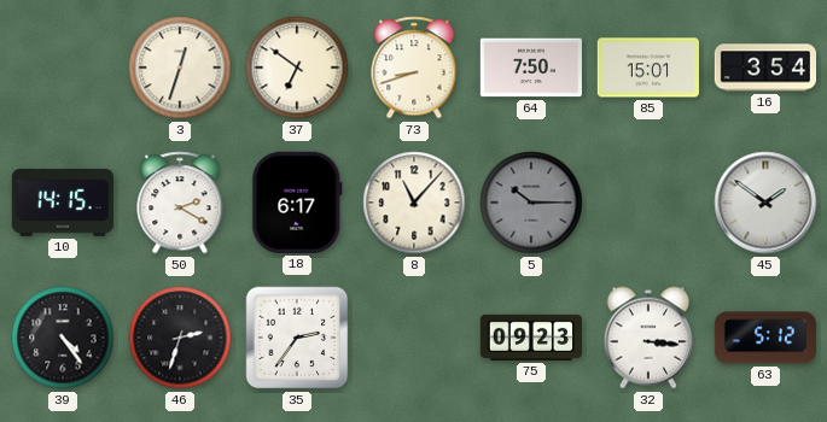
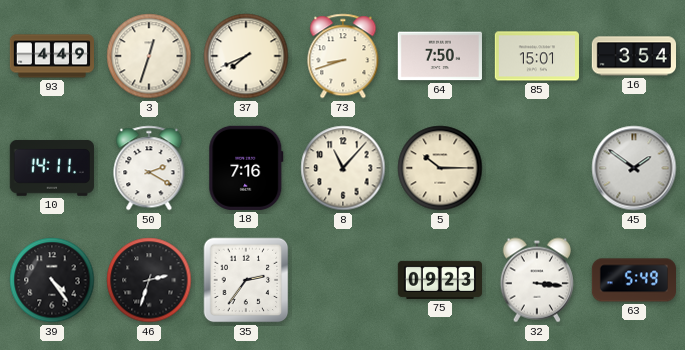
93: none -> 4:49 (51, 56)
37: 6:51 -> 7:41 (246, 56)
10: 14:15 -> 14:11 (52, 169)
18: 6:17 -> 7:16 (246, 168)
5 dial: grey -> cream (440, 168)
63: 5:12 -> 5:49 (633, 280)
